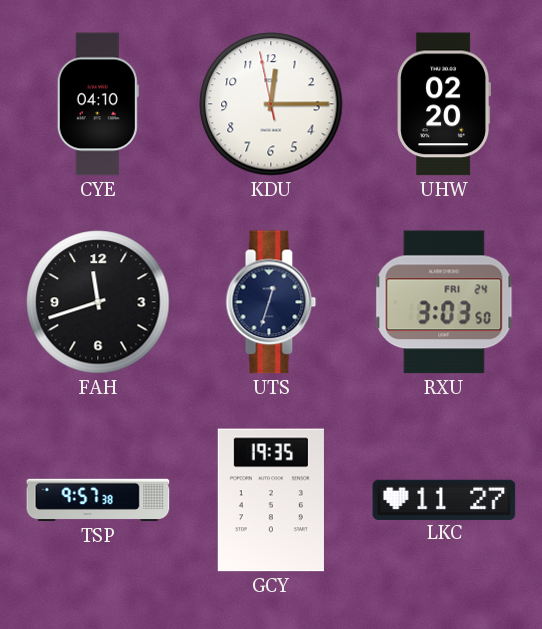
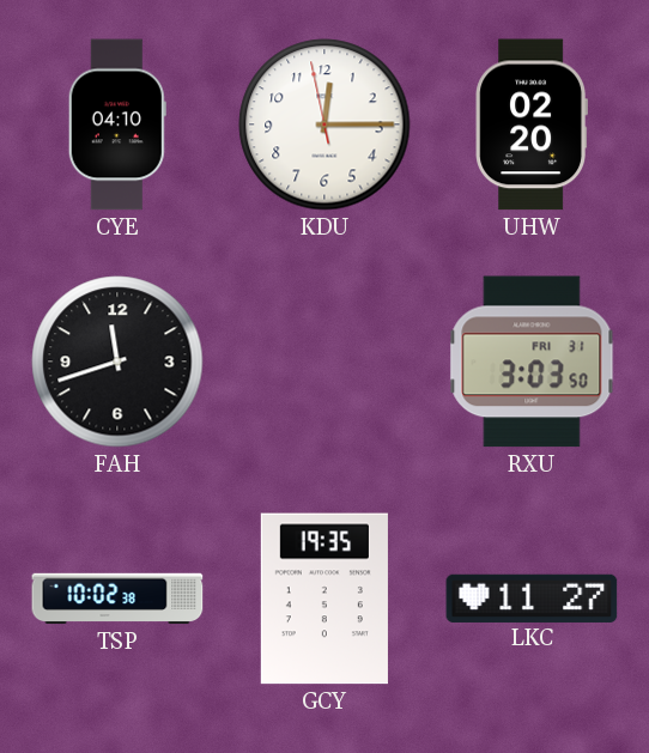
UTS: 12:33 -> none (271, 302)
RXU date: FRI 24 -> FRI 31 (532, 362)
TSP: 9:57 -> 10:02 (117, 599)
